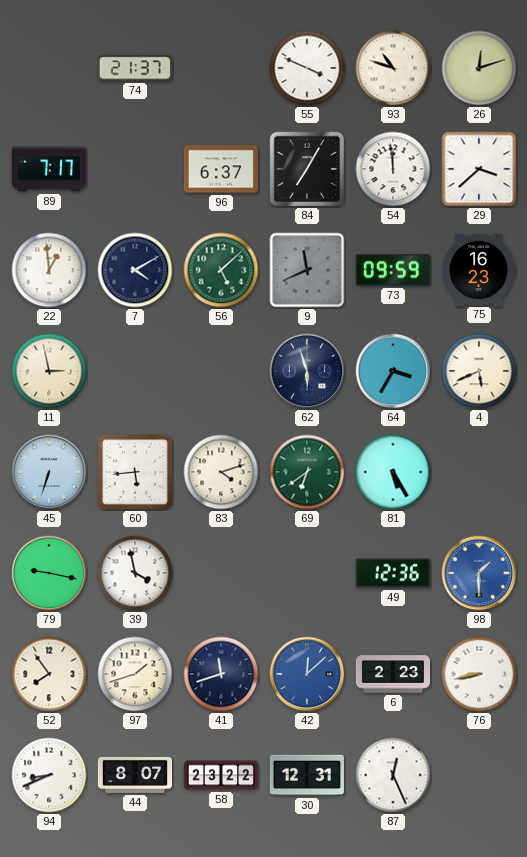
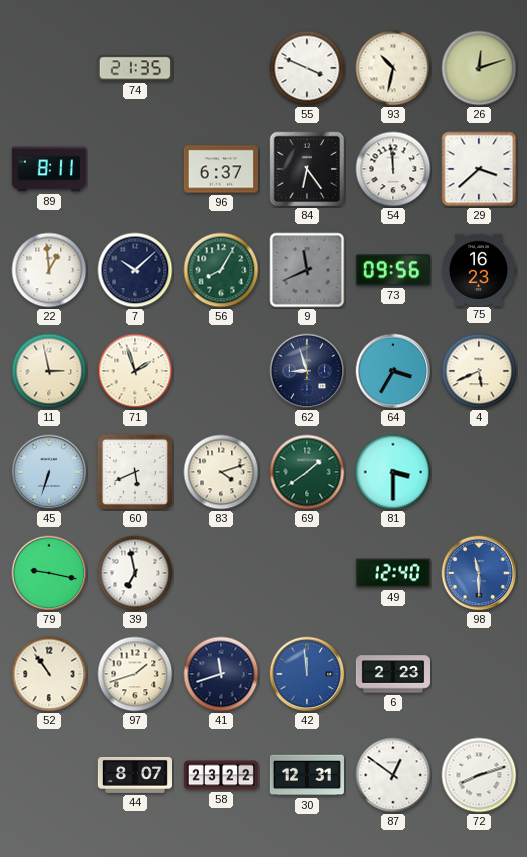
74: 21:37 -> 21:35 (135, 68)
93: 10:48 -> 10:32 (393, 68)
89: 7:17 -> 8:11 (49, 169)
84: 7:05 -> 6:24 (307, 169)
7: 4:10 -> 10:08 (135, 270)
56: 5:08 -> 8:05 (221, 270)
73: 09:59 -> 09:56 (393, 270)
71: none -> 1:57 (135, 371)
62: 5:57 -> 8:57 (307, 371)
60: 5:44 -> 5:41 (135, 472)
69: 6:39 -> 1:39 (307, 472)
81: 5:25 -> 3:30 (393, 472)
39: 3:58 -> 6:58 (135, 573)
49: 12:36 -> 12:40 (393, 573)
98: 1:30 -> 11:30 (479, 573)
52: 7:54 -> 10:54 (49, 674)
42: 12:08 -> 11:59 (307, 674)
76: 8:43 -> none (479, 674)
94: 8:41 -> none (49, 775)
87: 12:26 -> 12:51 (393, 775)
72: none -> 8:12 (479, 775)
